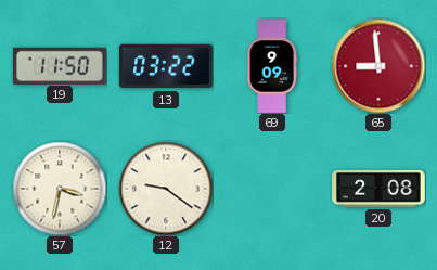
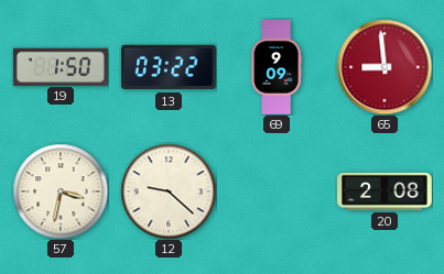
19: 11:50 -> 1:50 (62, 66)
12: 9:21 -> 9:22 (169, 191)
